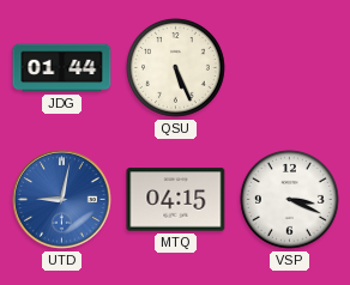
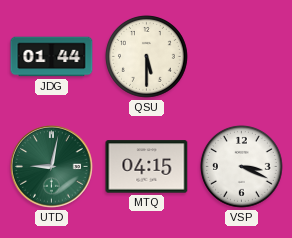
QSU: 5:26 -> 5:30 (146, 56)
UTD dial: blue -> green (52, 167)
